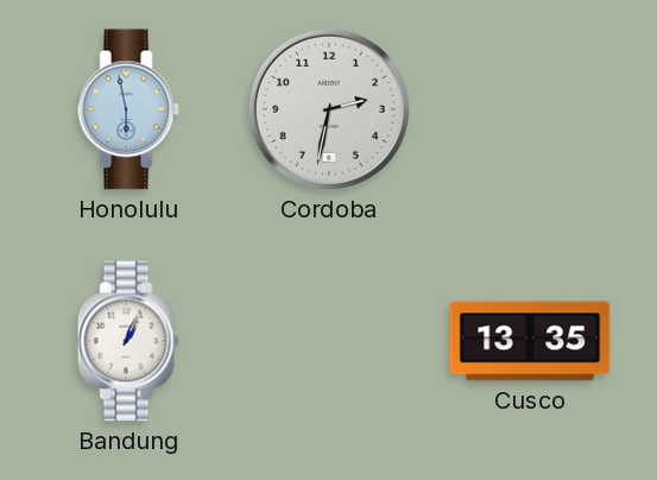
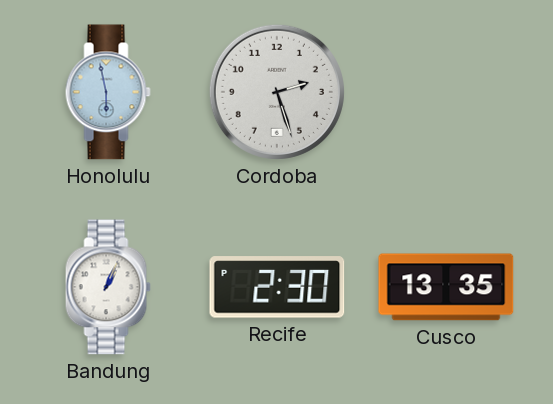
Cordoba: 2:32 -> 2:27 (277, 92)
Recife: none -> 2:30 (277, 287)
